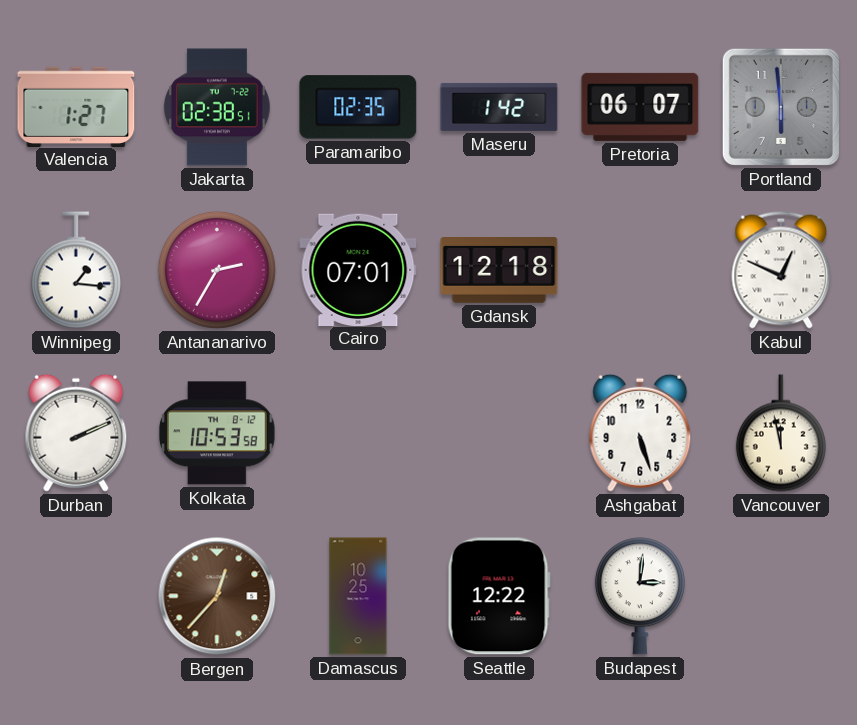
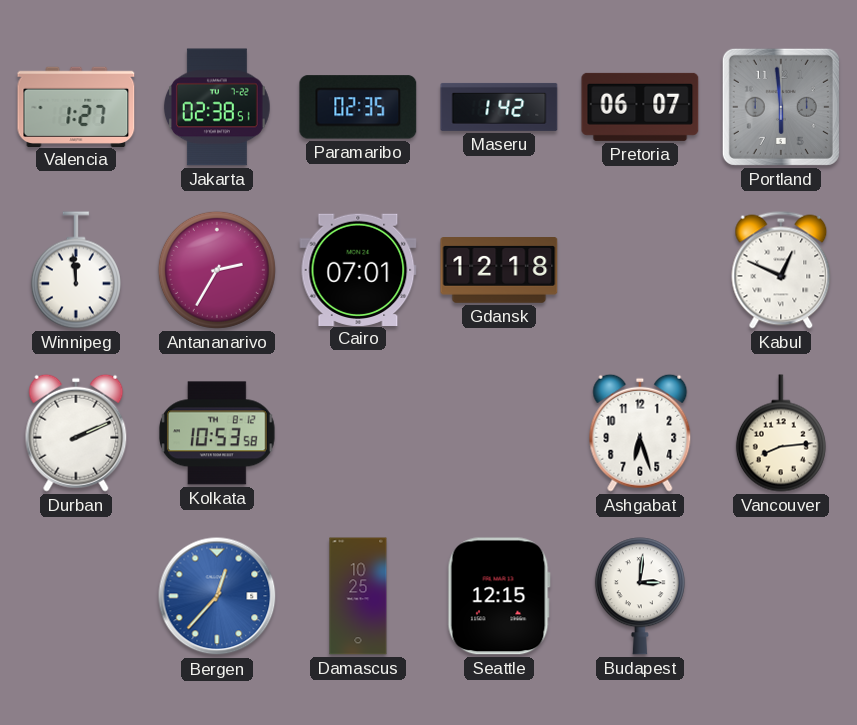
Winnipeg: 1:16 -> 11:59 (76, 270)
Ashgabat: 5:27 -> 6:27 (640, 433)
Vancouver: 11:58 -> 8:14 (781, 433)
Bergen dial: brown -> blue (217, 596)
Seattle: 12:22 -> 12:15 (499, 596)
